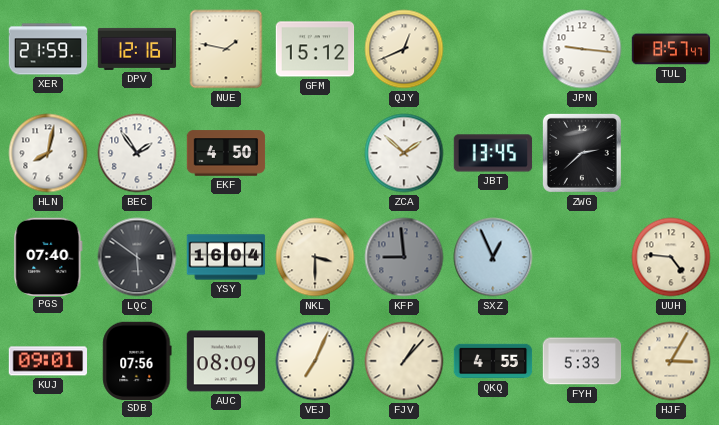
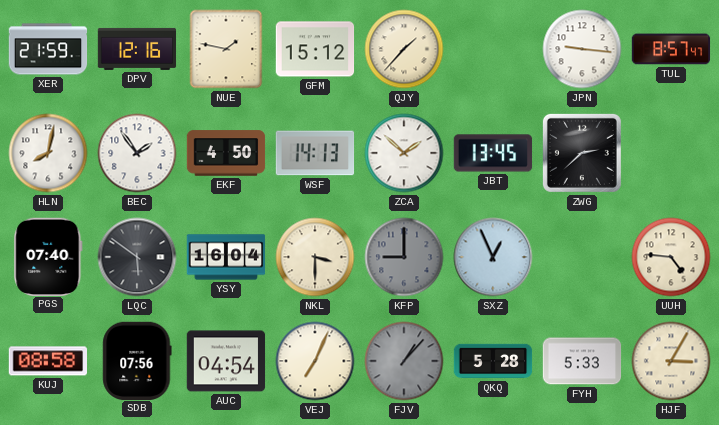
QJY: 12:41 -> 1:37 (404, 49)
WSF: none -> 14:13 (315, 153)
KFP: 8:59 -> 9:00 (404, 257)
KUJ: 09:01 -> 08:58 (47, 361)
AUC: 08:09 -> 04:54 (226, 361)
FJV dial: cream -> grey (404, 361)
QKQ: 4:55 -> 5:28 (493, 361)
